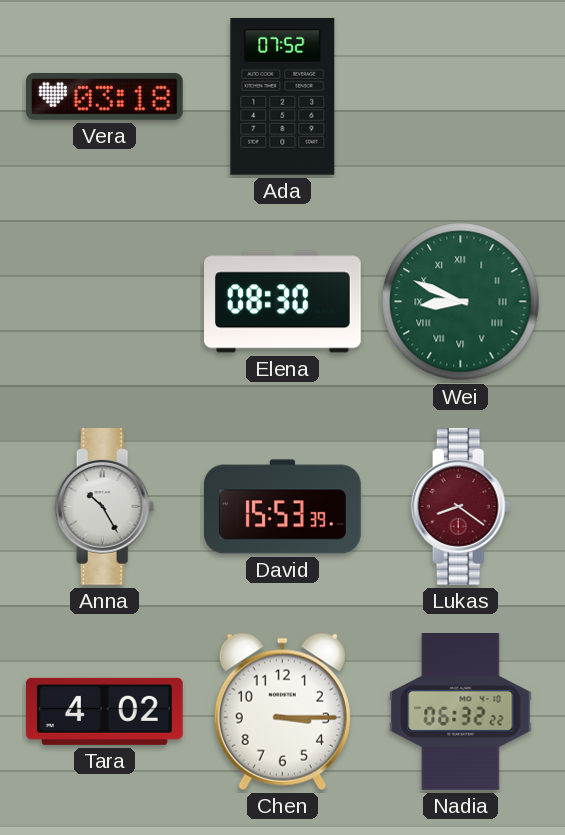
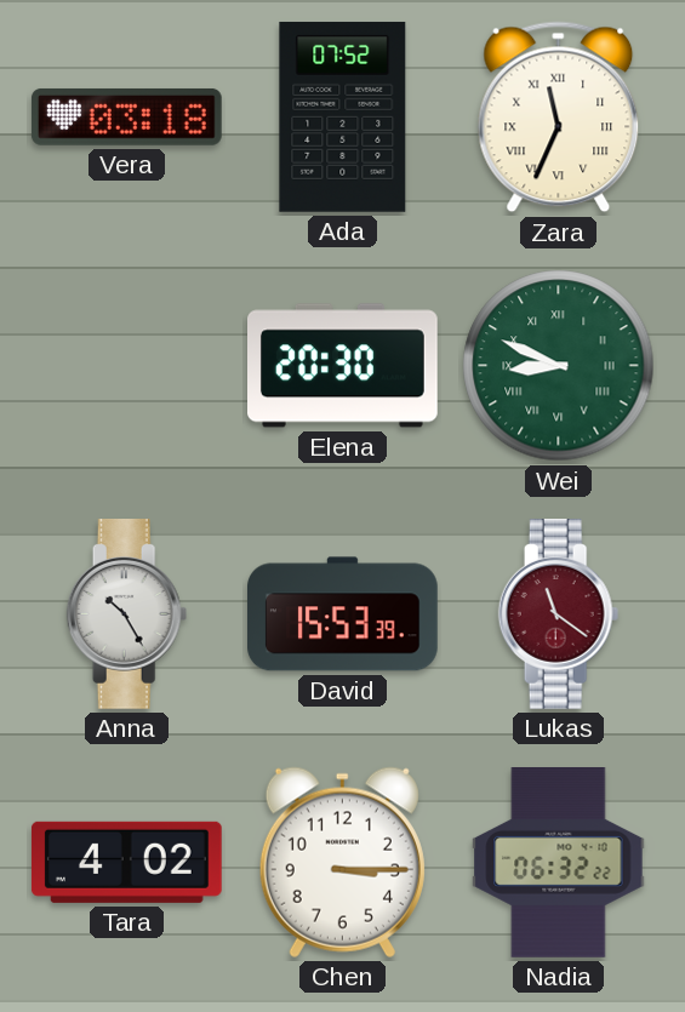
Zara: none -> 11:34 (559, 118)
Elena: 08:30 -> 20:30 (343, 366)
Lukas: 8:21 -> 11:21 (559, 614)
